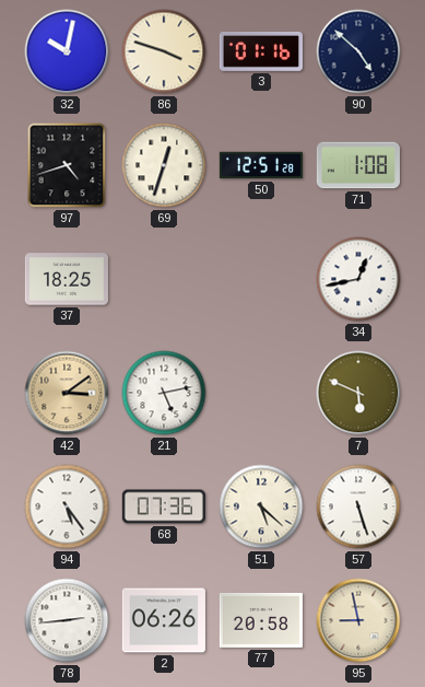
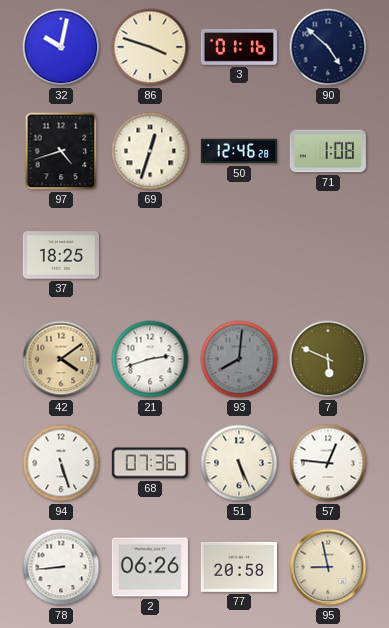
50: 12:51 -> 12:46 (238, 151)
34: 12:43 -> none (358, 279)
42: 3:09 -> 4:09 (61, 359)
21: 5:13 -> 2:42 (150, 359)
93: none -> 8:01 (239, 359)
94: 5:24 -> 5:27 (61, 463)
51: 5:22 -> 5:26 (239, 463)
57: 5:27 -> 12:46 (328, 463)
78: 2:44 -> 8:44 (61, 567)
